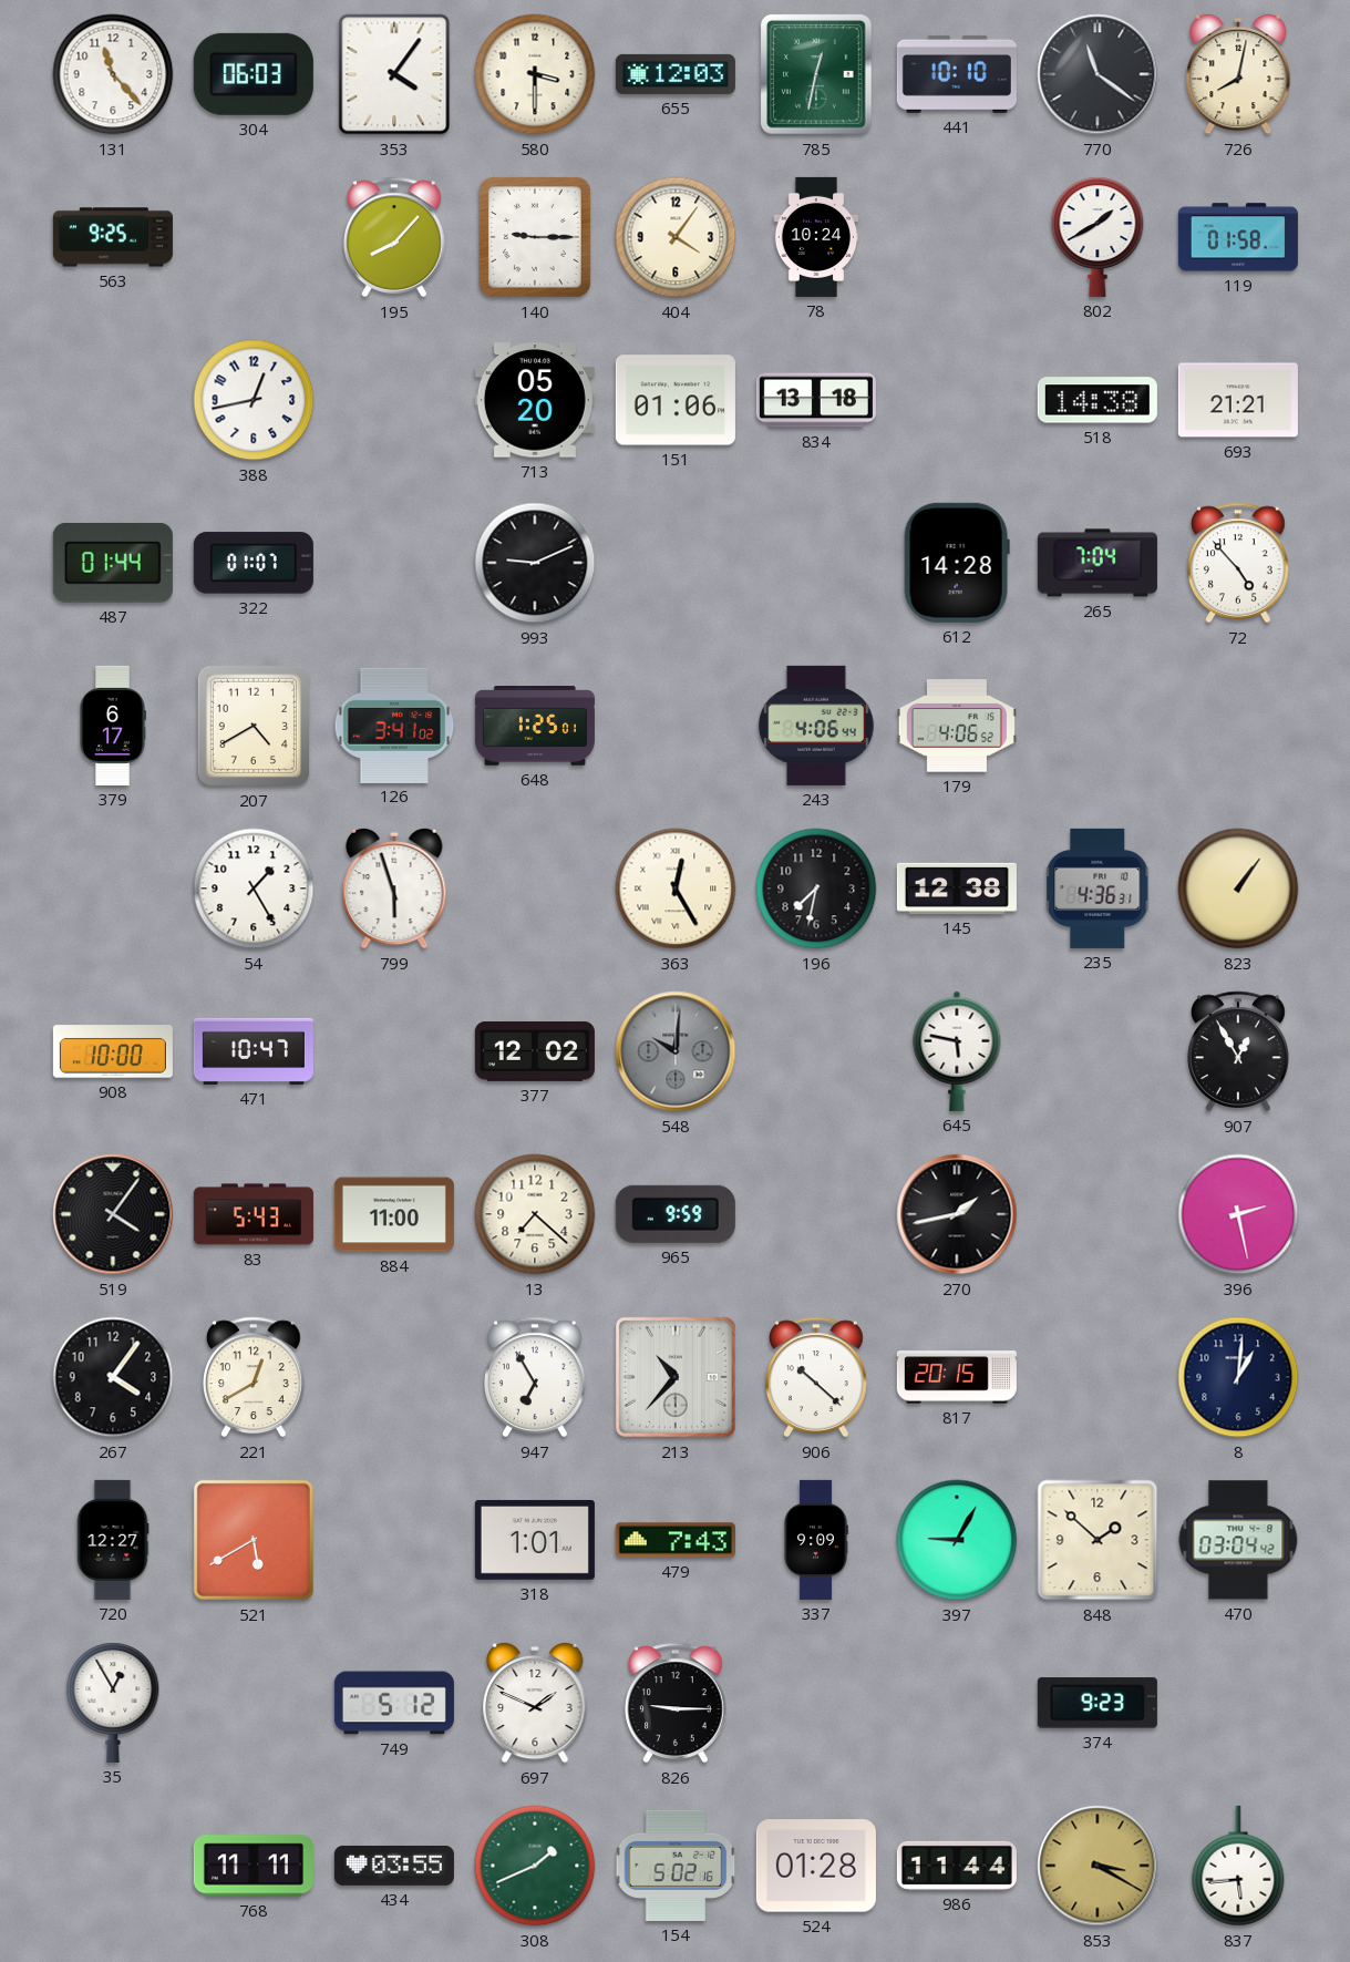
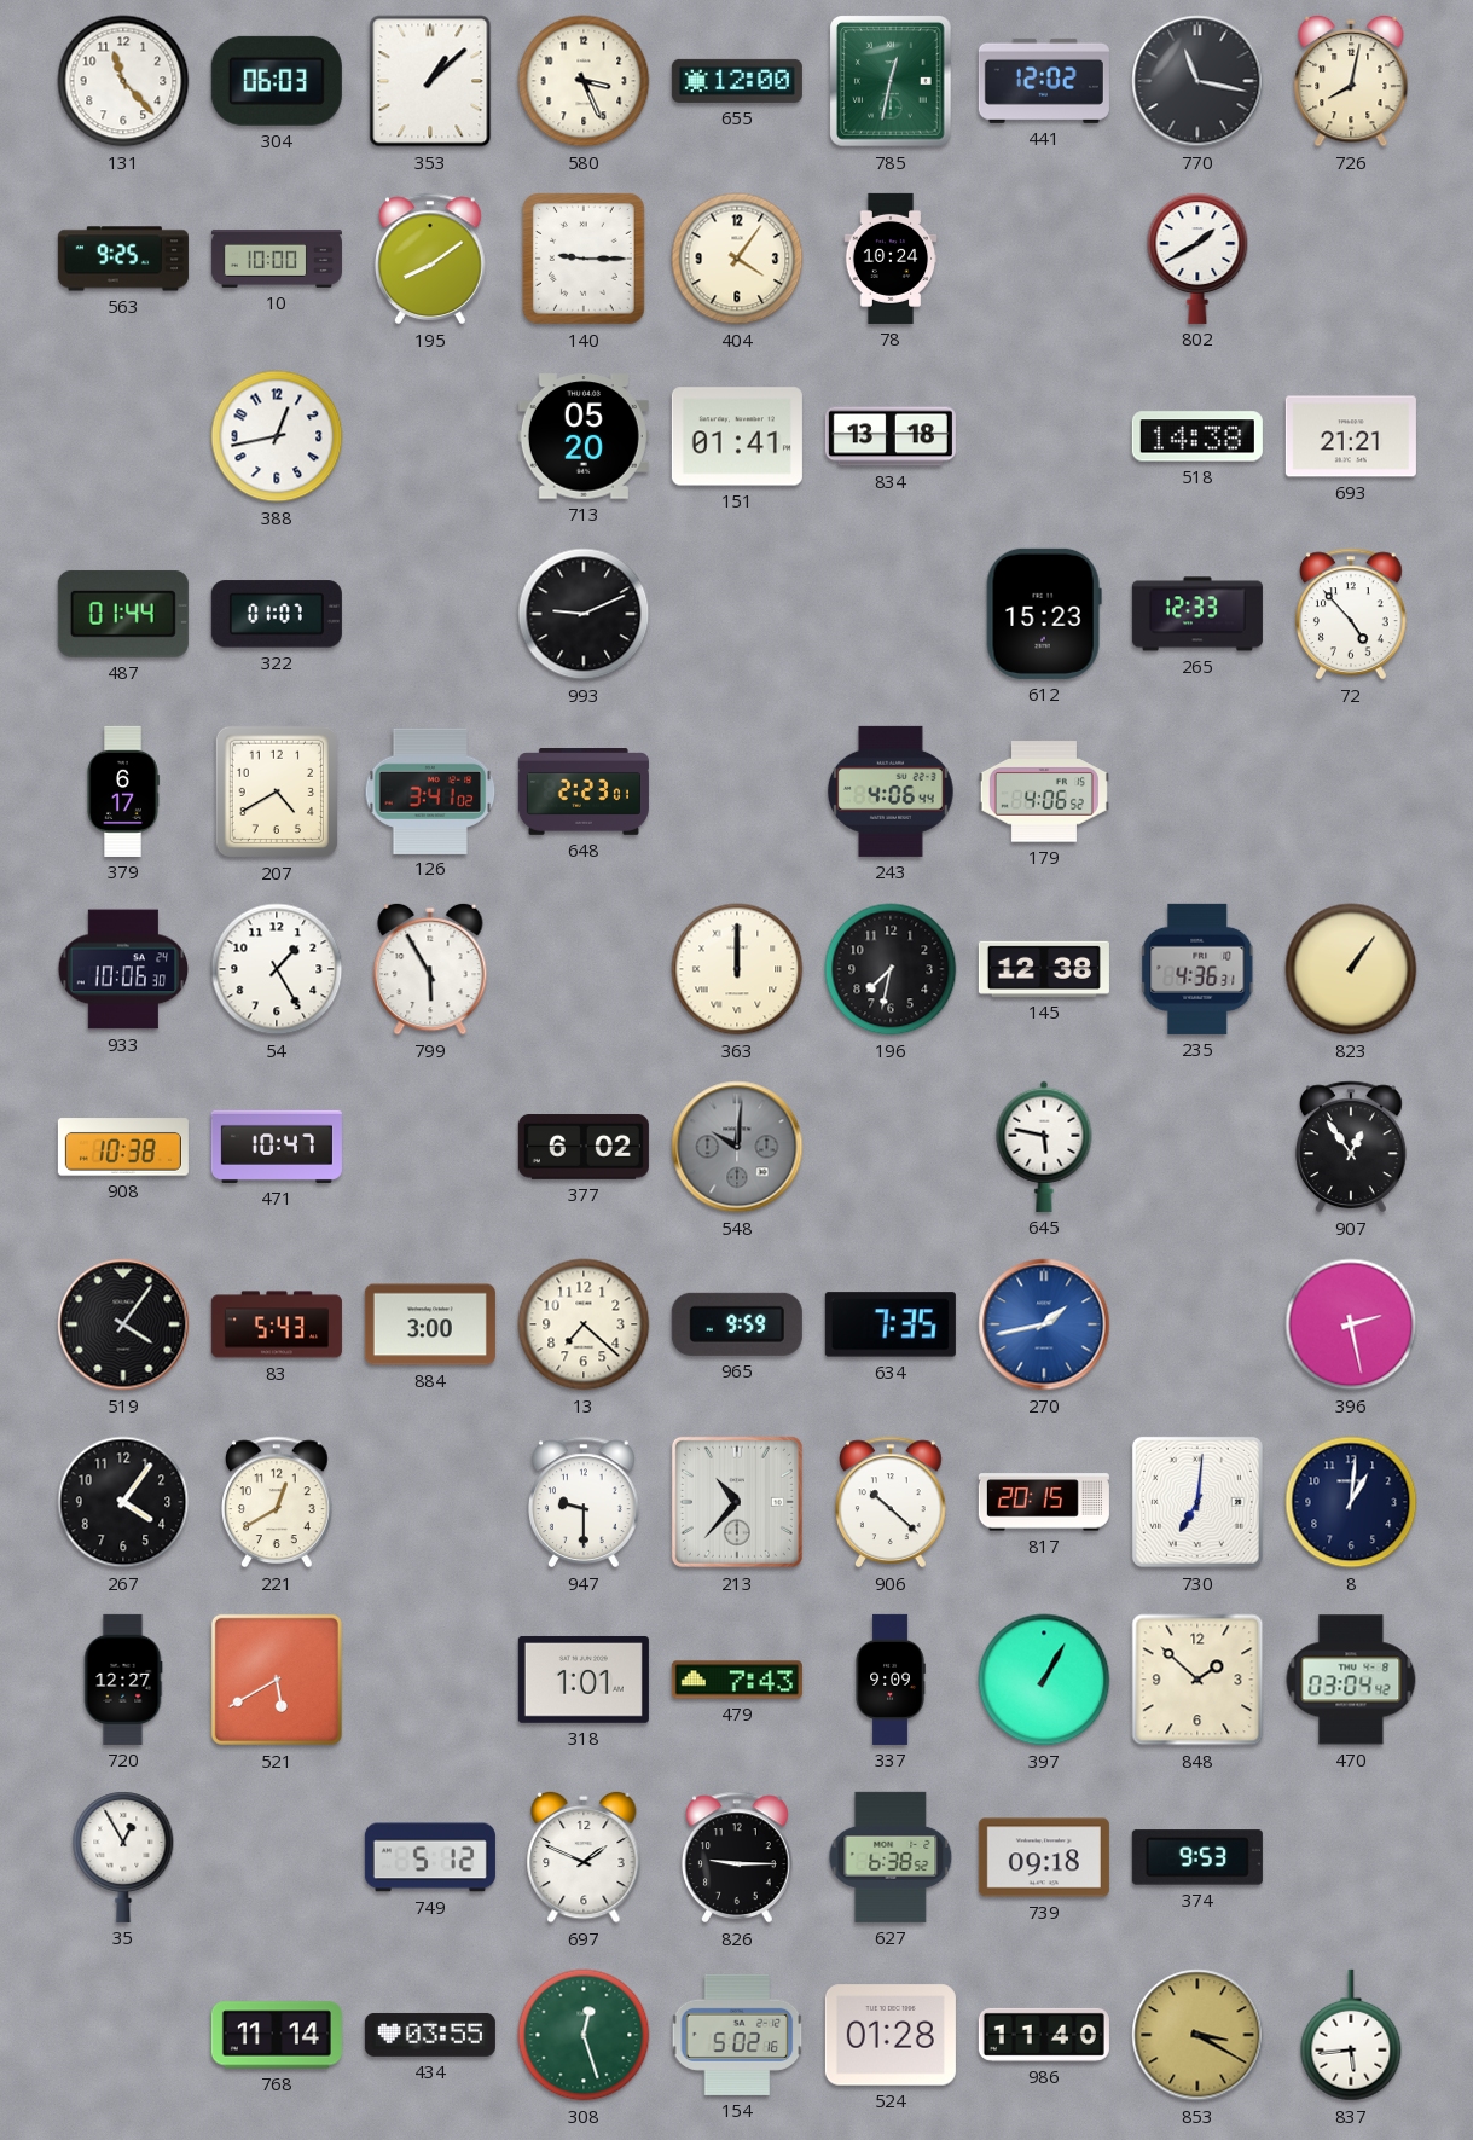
353: 4:06 -> 1:08 (430, 81)
580: 3:30 -> 3:26 (584, 81)
655: 12:03 -> 12:00 (737, 81)
441: 10:10 -> 12:02 (1044, 81)
770: 11:21 -> 11:17 (1197, 81)
10: none -> 10:00 (277, 259)
195: 8:07 -> 8:09 (431, 259)
119: 01:58 -> none (1238, 237)
151: 01:06 -> 01:41 (737, 436)
612: 14:28 -> 15:23 (1044, 614)
265: 7:04 -> 12:33 (1197, 614)
648: 1:25 -> 2:23 (584, 793)
933: none -> 10:06 (123, 969)
799: 5:57 -> 5:55 (430, 969)
363: 12:25 -> 12:00 (737, 969)
908: 10:00 -> 10:38 (123, 1147)
377: 12:02 -> 6:02 (584, 1148)
907: 12:55 -> 12:54 (1352, 1147)
884: 11:00 -> 3:00 (430, 1324)
634: none -> 7:35 (891, 1324)
270 dial: black -> blue (1044, 1324)
947: 6:55 -> 9:30 (585, 1502)
730: none -> 7:01 (1197, 1502)
397: 9:05 -> 1:05 (1044, 1680)
627: none -> 6:38 (891, 1857)
739: none -> 09:18 (1044, 1857)
374: 9:23 -> 9:53 (1197, 1857)
768: 11:11 -> 11:14 (277, 2035)
308: 1:41 -> 12:27 (584, 2035)
986: 11:44 -> 11:40 (1044, 2035)
